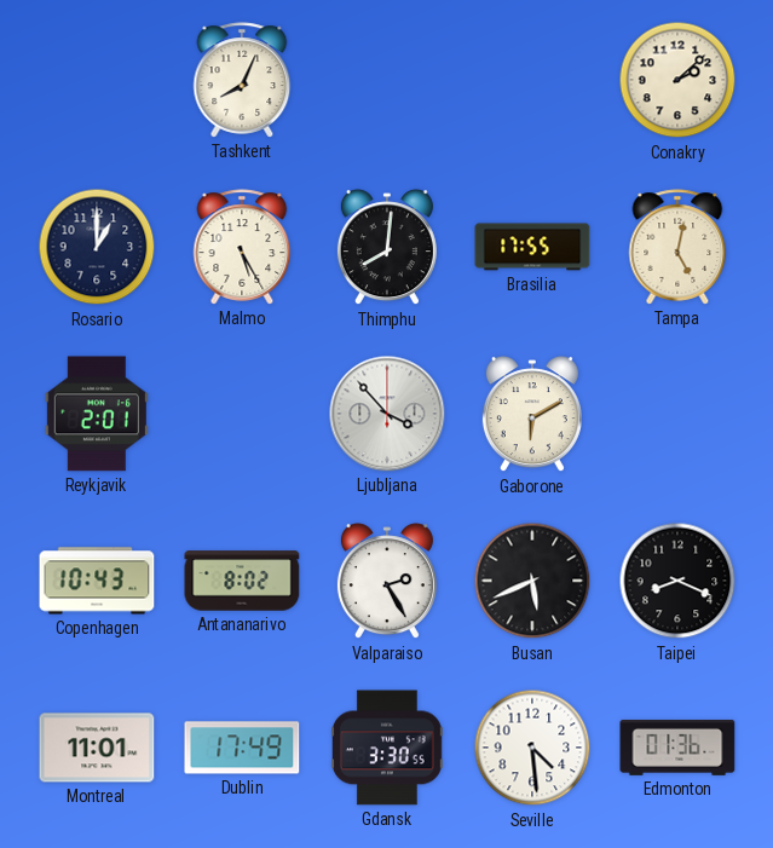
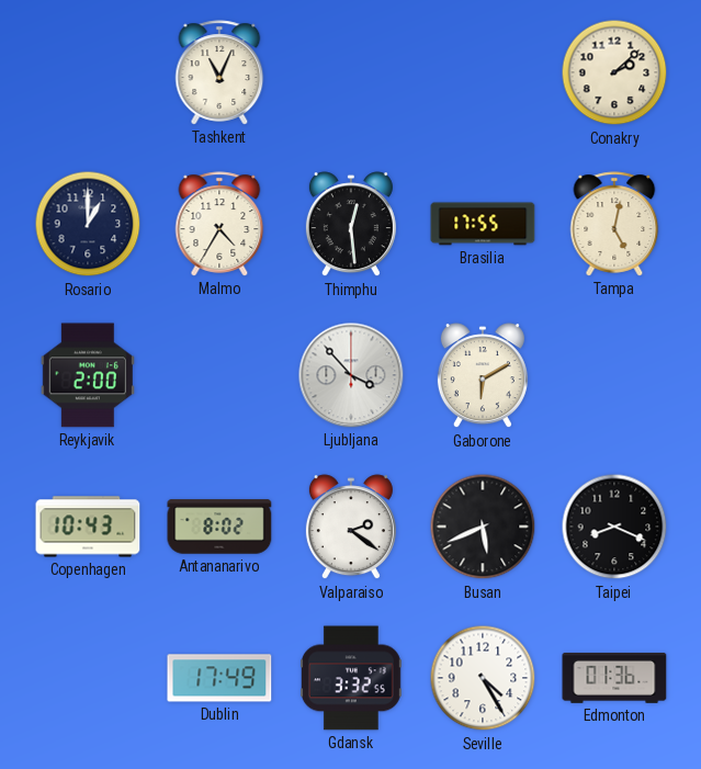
Tashkent: 8:04 -> 11:04 (219, 72)
Malmo: 5:25 -> 4:35 (219, 224)
Thimphu: 8:01 -> 12:29 (351, 225)
Reykjavik: 2:01 -> 2:00 (88, 375)
Valparaiso: 2:25 -> 2:21 (351, 528)
Montreal: 11:01 -> none (97, 748)
Gdansk: 3:30 -> 3:32 (351, 678)
Seville: 4:29 -> 4:25 (483, 678)
